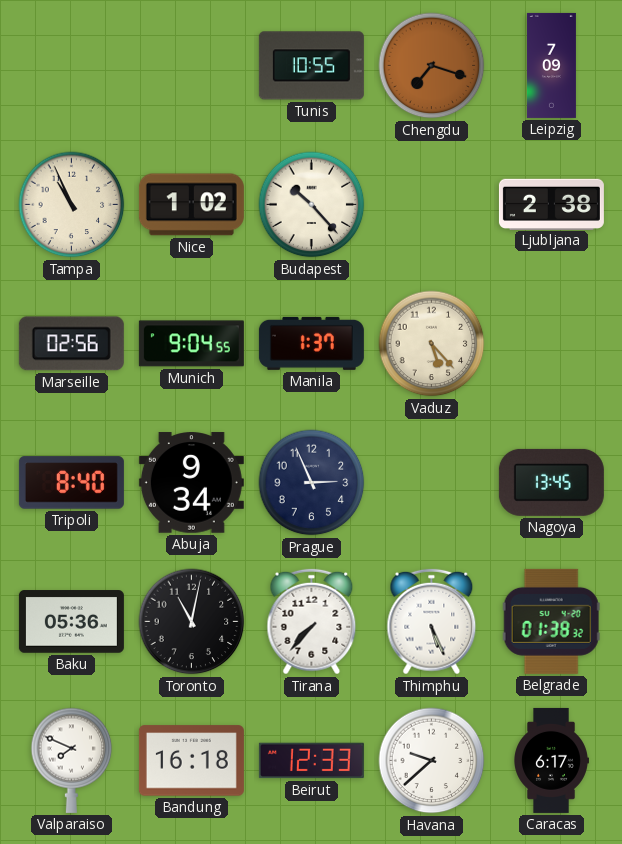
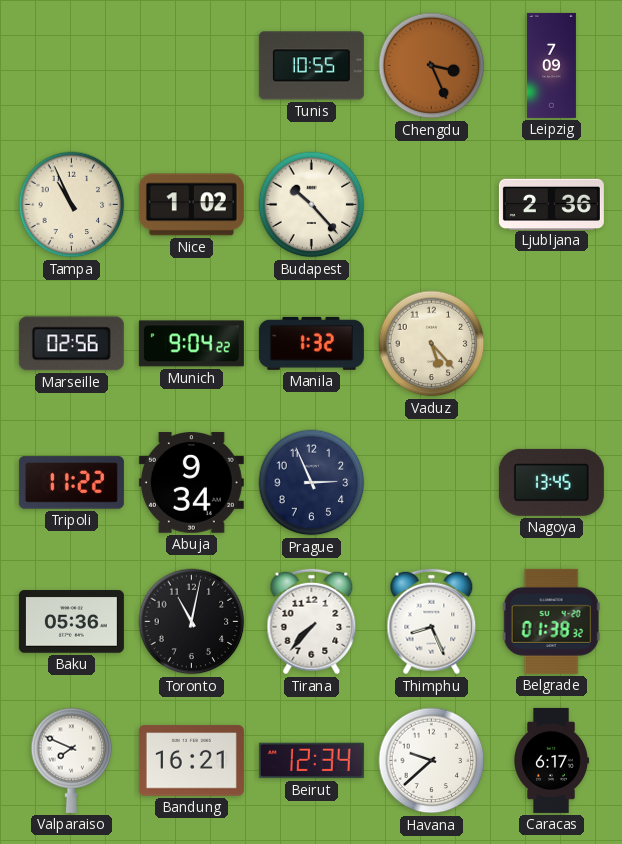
Chengdu: 7:18 -> 3:26 (432, 66)
Ljubljana: 2:38 -> 2:36 (551, 204)
Munich: 9:04:55 -> 9:04:22 (191, 344)
Manila: 1:37 -> 1:32 (311, 343)
Tripoli: 8:40 -> 11:22 (71, 483)
Thimphu: 5:26 -> 8:26 (432, 622)
Bandung: 16:18 -> 16:21 (191, 761)
Beirut: 12:33 -> 12:34 (311, 761)
